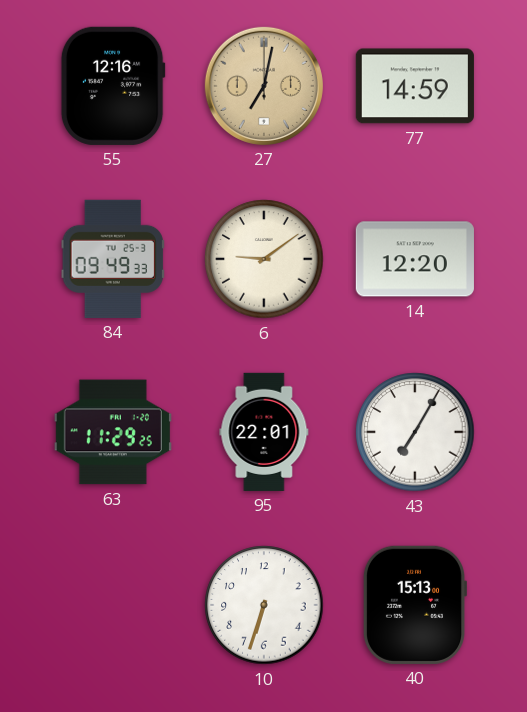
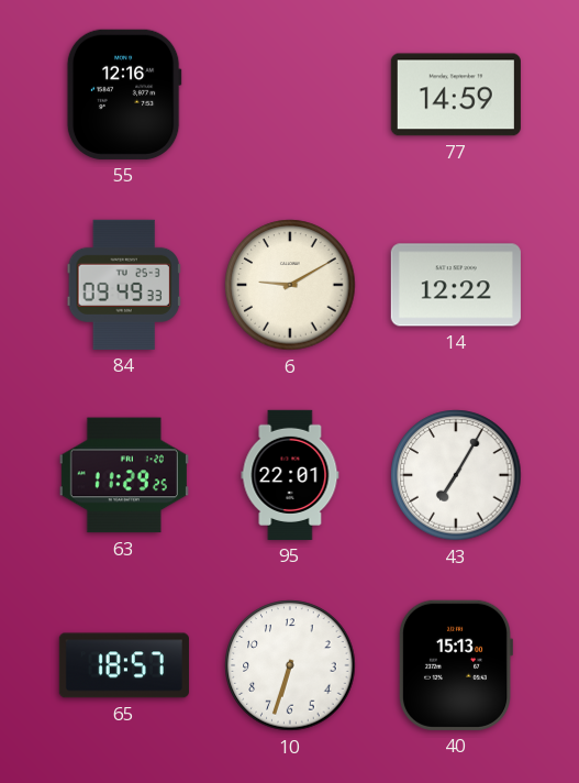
27: 7:02 -> none (264, 86)
6: 9:09 -> 9:10 (290, 285)
14: 12:20 -> 12:22 (456, 285)
65: none -> 18:57 (124, 665)
